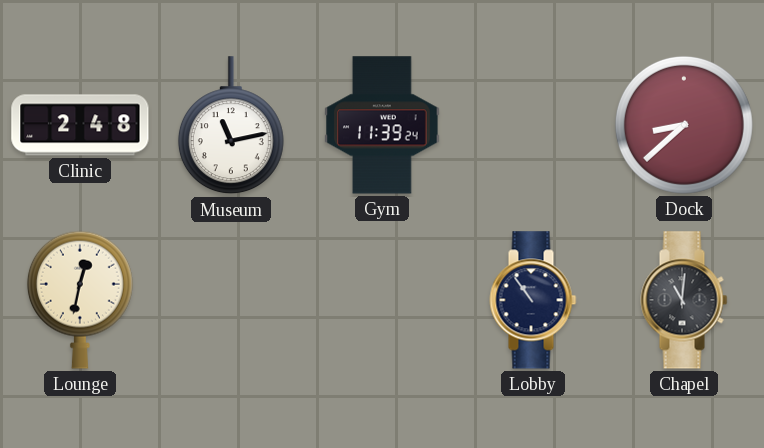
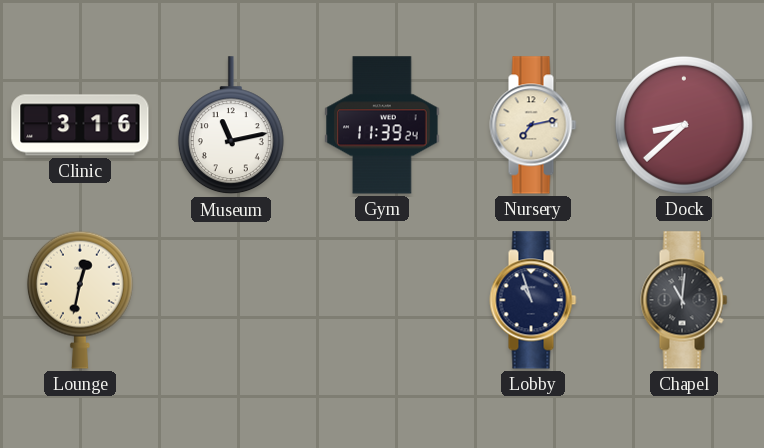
Clinic: 2:48 -> 3:16 (80, 125)
Nursery: none -> 7:13 (533, 125)
Lobby: 10:54 -> 10:57 (533, 300)
